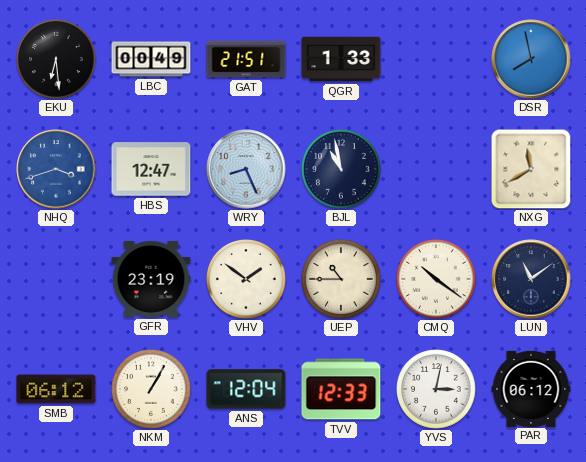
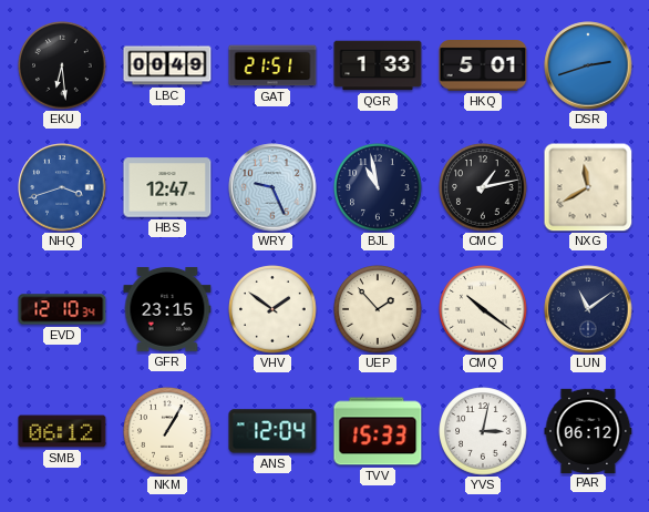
HKQ: none -> 5:01 (483, 66)
DSR: 7:58 -> 2:42 (588, 65)
WRY: 8:26 -> 9:26 (272, 187)
CMC: none -> 1:13 (483, 187)
EVD: none -> 12:10 (62, 309)
GFR: 23:19 -> 23:15 (167, 309)
UEP: 10:45 -> 1:53 (378, 309)
TVV: 12:33 -> 15:33 (378, 431)
